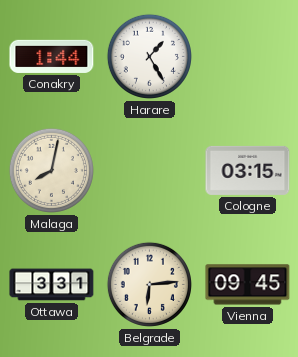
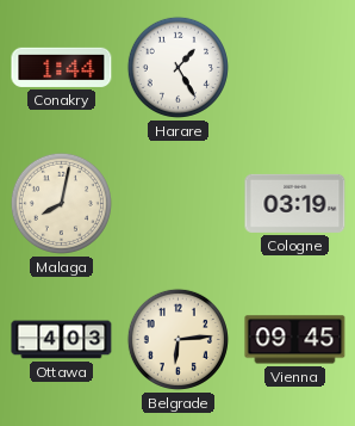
Cologne: 03:15 -> 03:19 (295, 203)
Ottawa: 3:31 -> 4:03 (62, 340)
